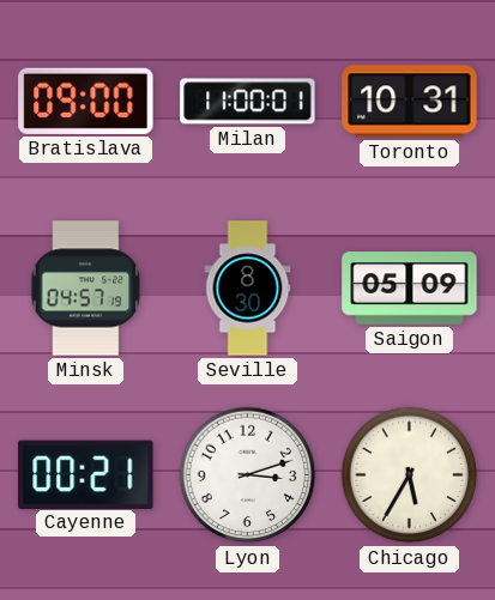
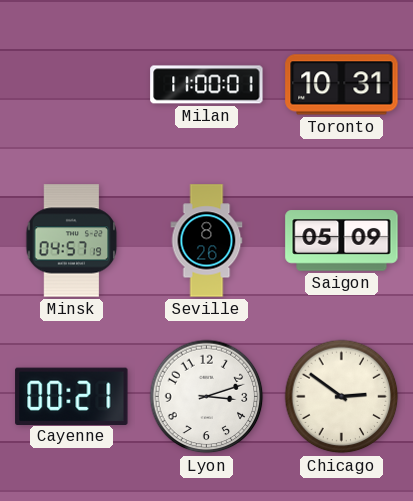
Bratislava: 09:00 -> none (86, 101)
Seville: 8:30 -> 8:26 (207, 241)
Chicago: 5:35 -> 2:51 (342, 397)
